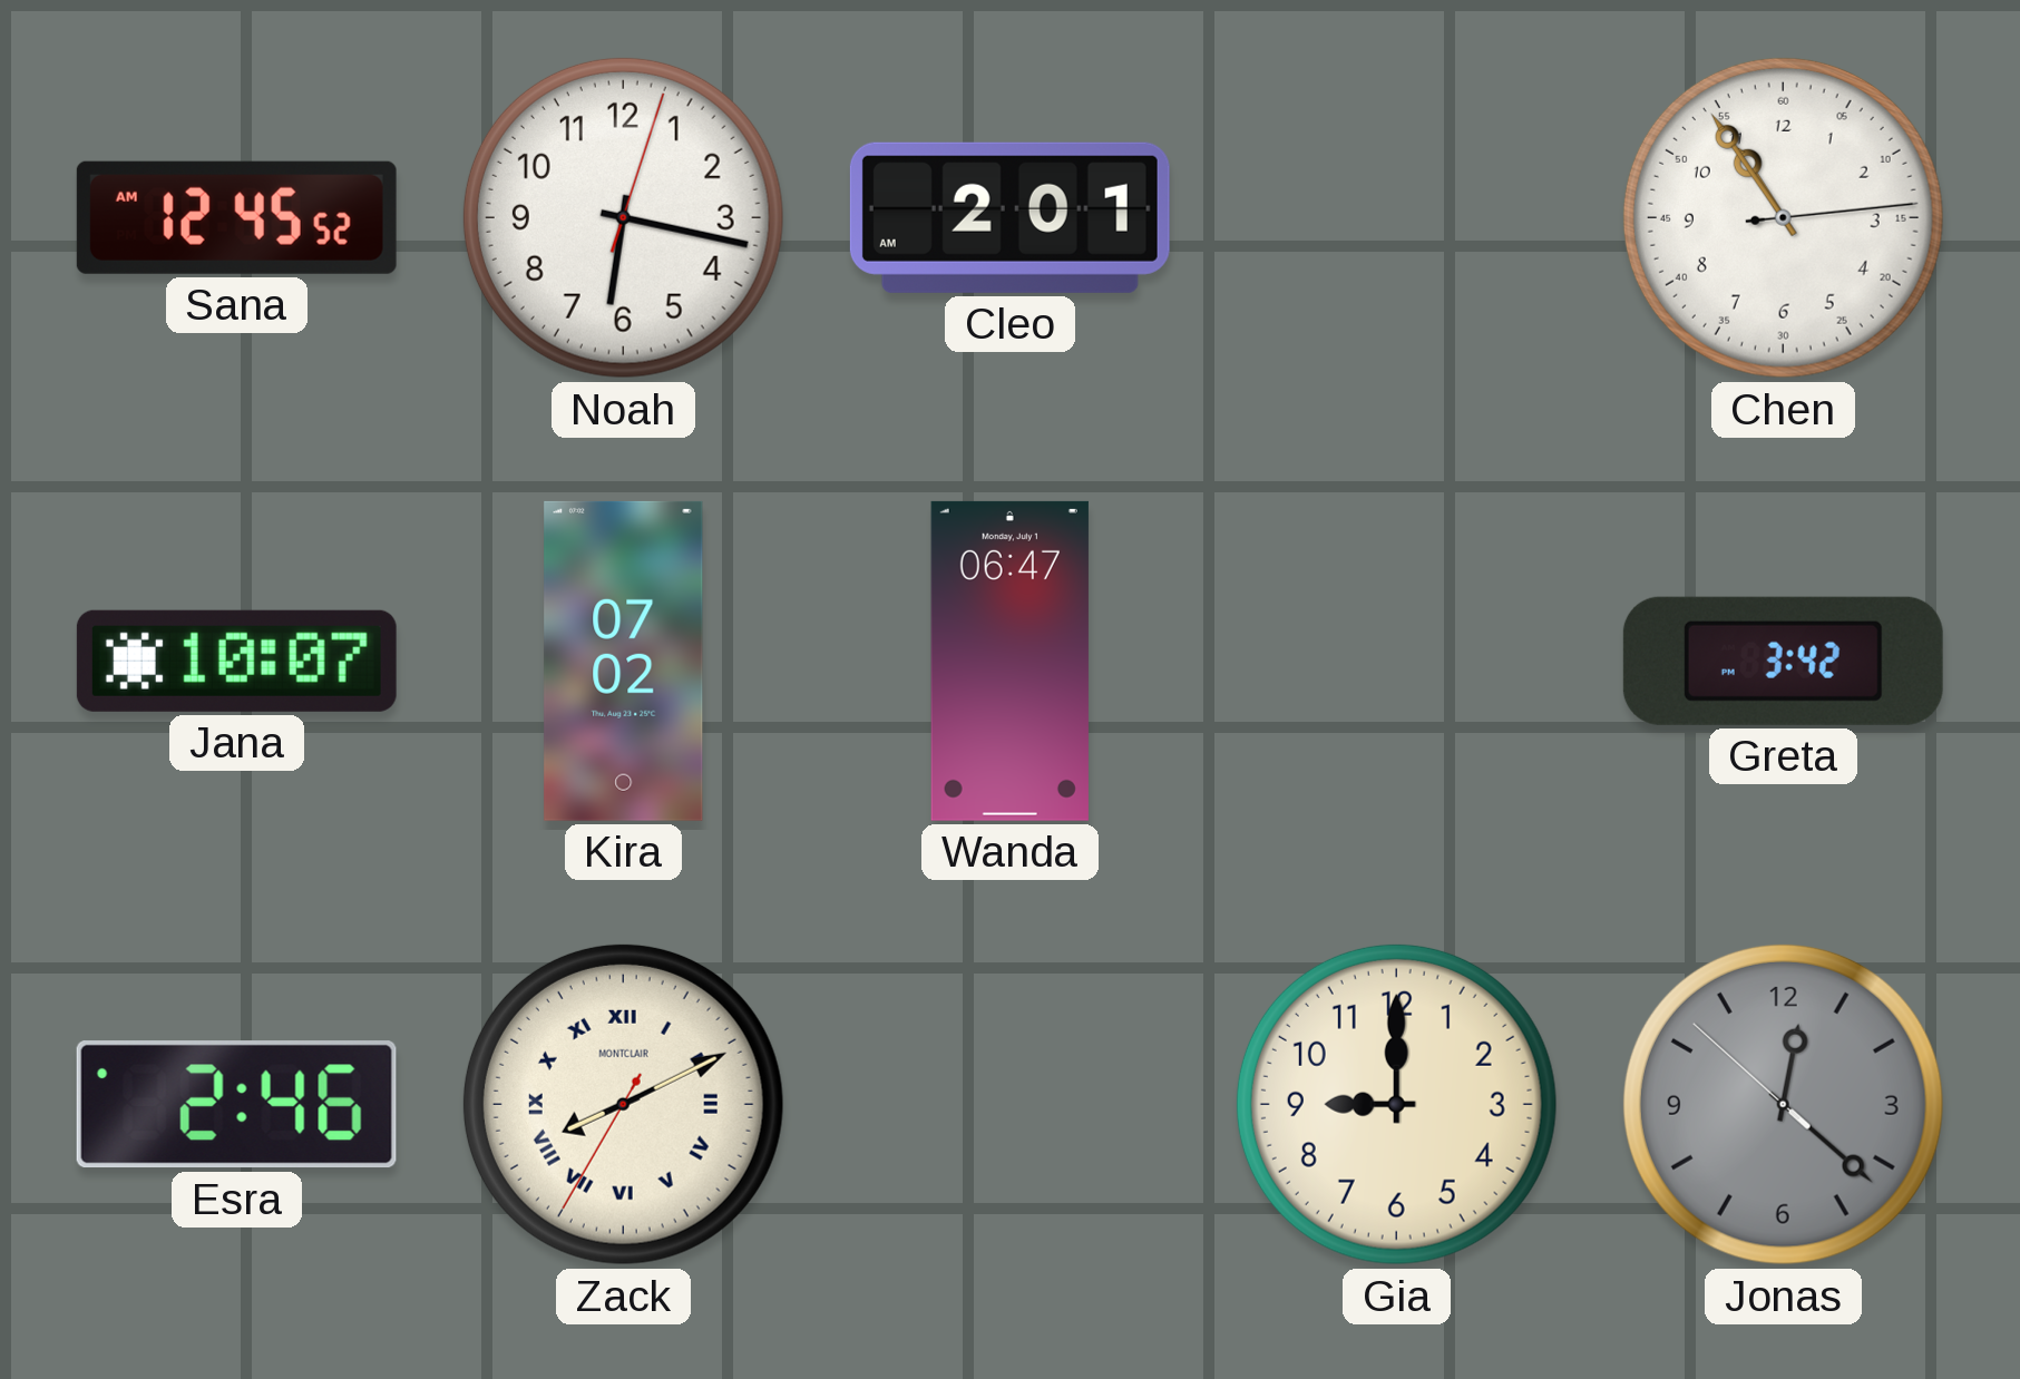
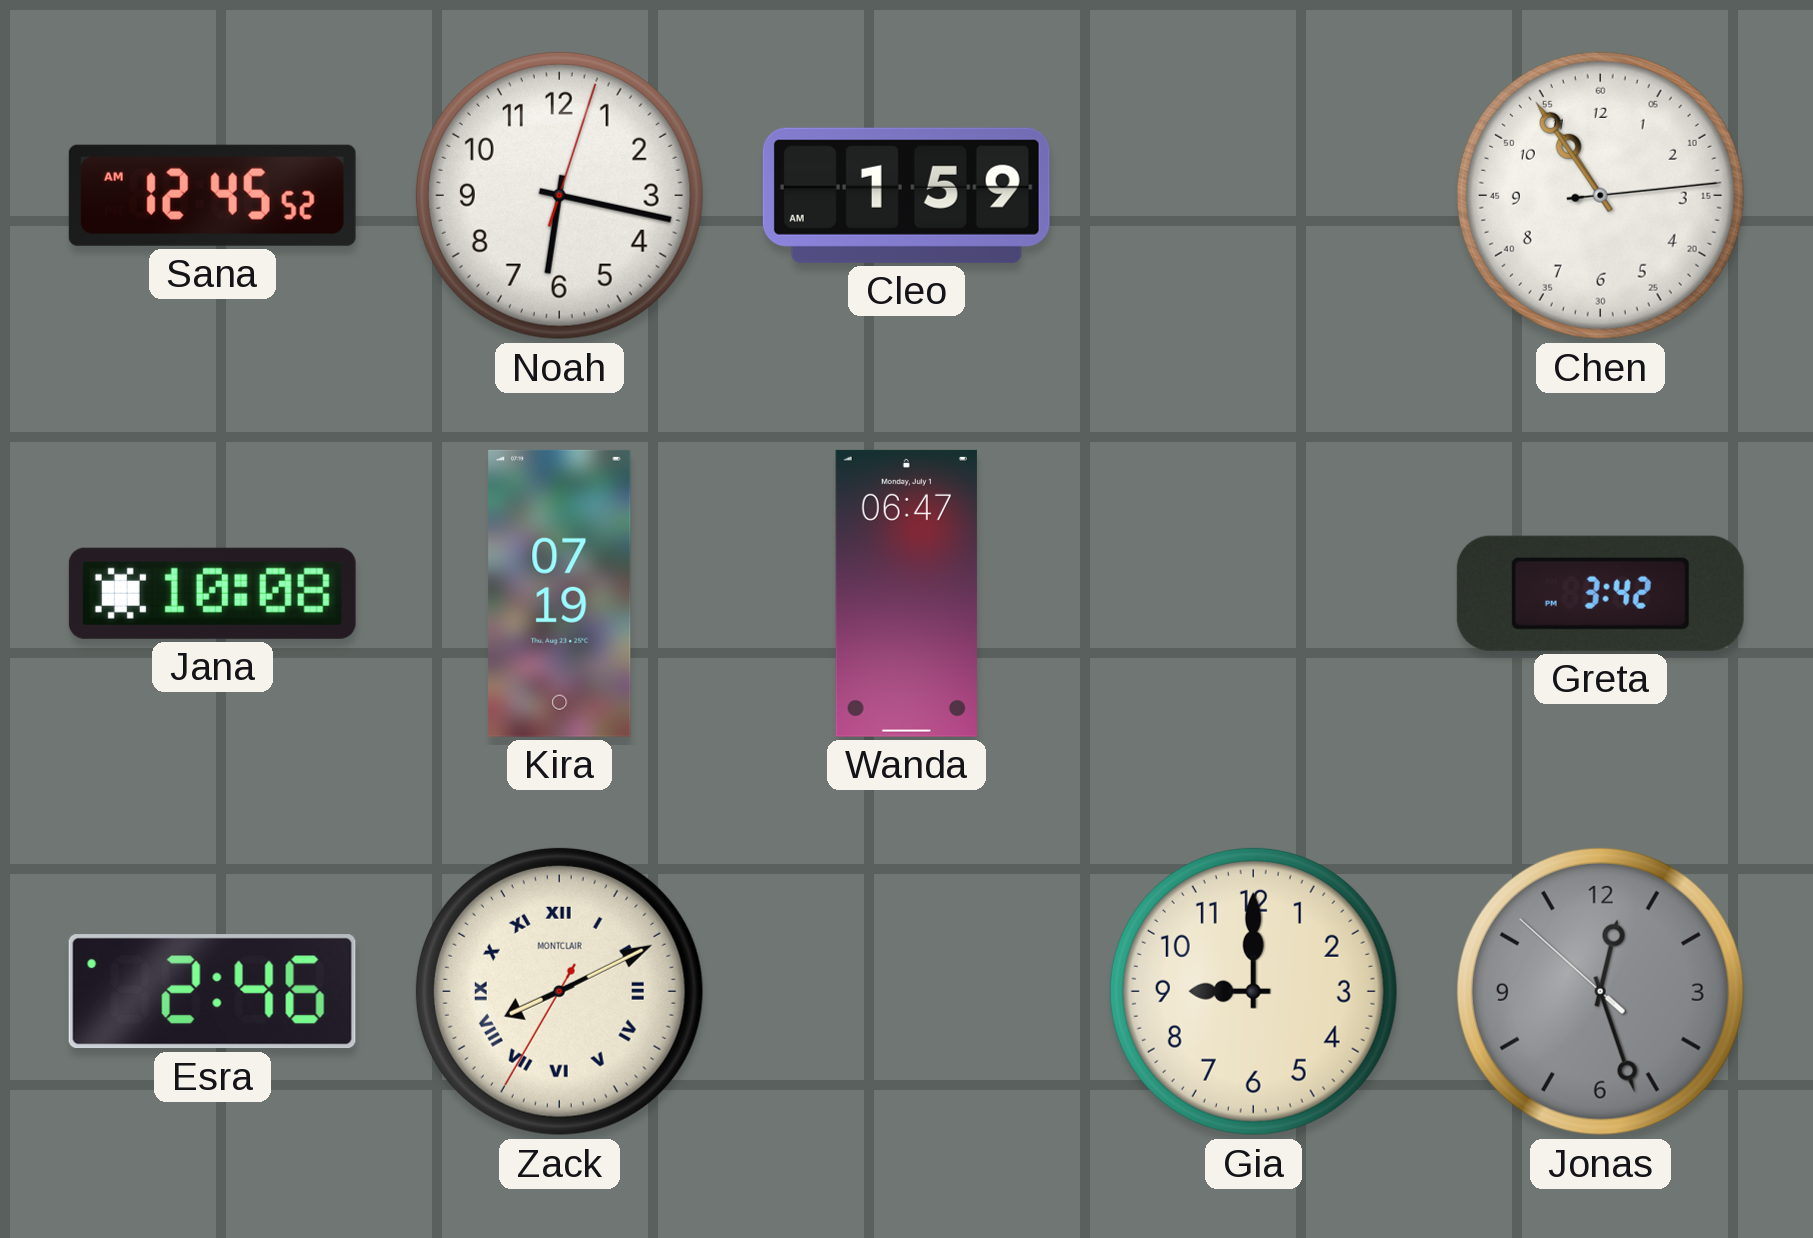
Cleo: 2:01 -> 1:59 (906, 195)
Jana: 10:07 -> 10:08 (212, 593)
Kira: 07:02 -> 07:19 (560, 593)
Jonas: 12:21 -> 12:26 (1600, 991)
